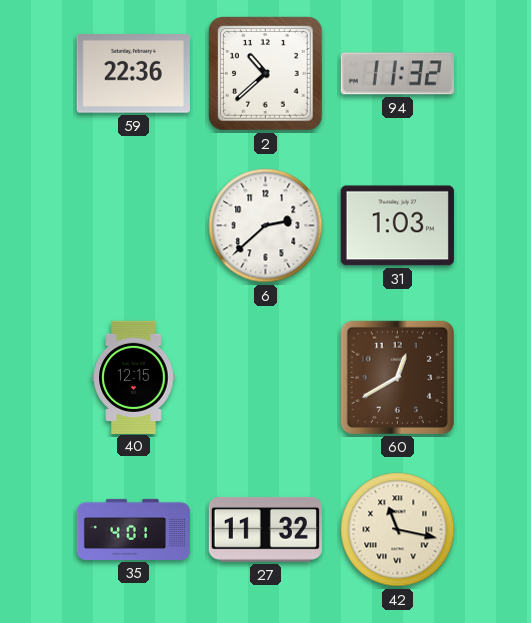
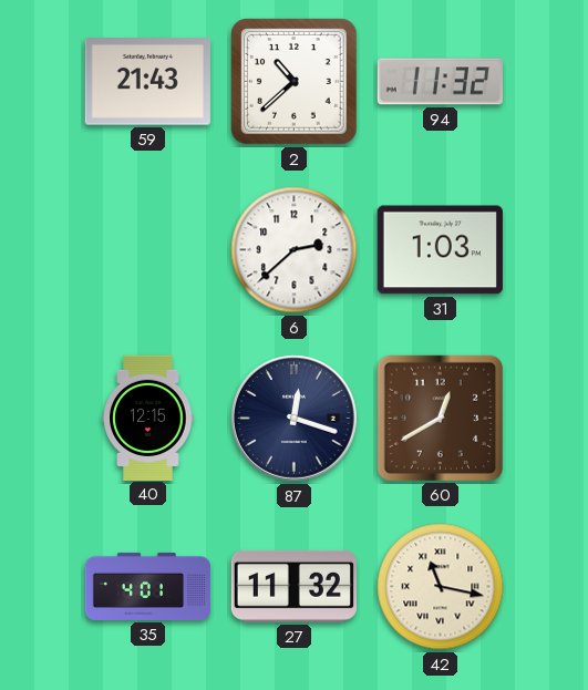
59: 22:36 -> 21:43 (147, 82)
87: none -> 12:18 (293, 418)
